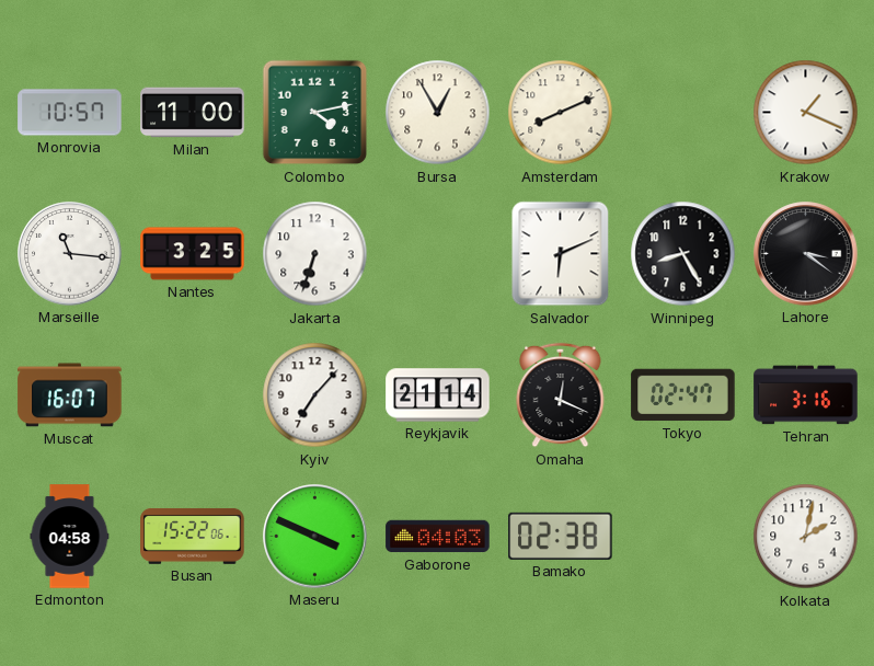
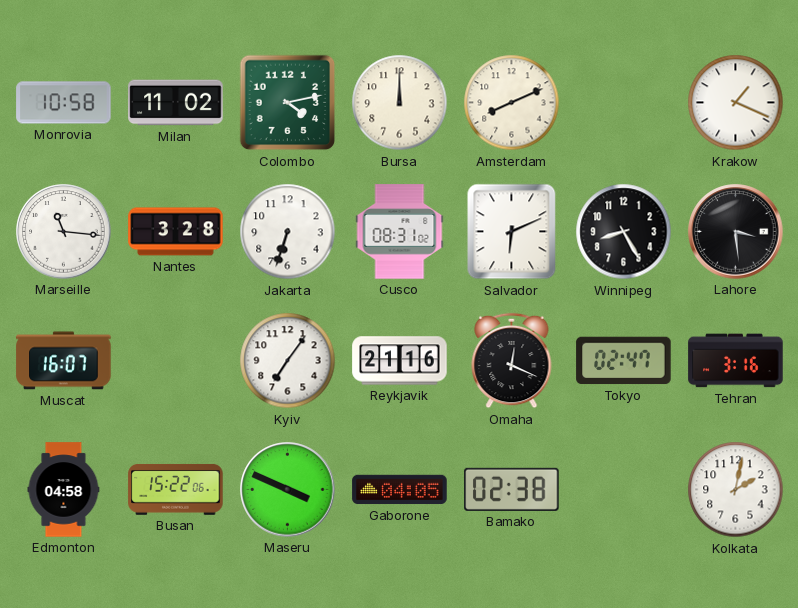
Monrovia: 10:57 -> 10:58 (64, 103)
Milan: 11:00 -> 11:02 (176, 103)
Bursa: 12:55 -> 12:00 (400, 103)
Nantes: 3:25 -> 3:28 (176, 232)
Cusco: none -> 08:31 (400, 232)
Lahore: 3:21 -> 3:29 (736, 232)
Kyiv: 7:07 -> 7:06 (288, 361)
Reykjavik: 21:14 -> 21:16 (400, 361)
Gaborone: 04:03 -> 04:05 (400, 490)
